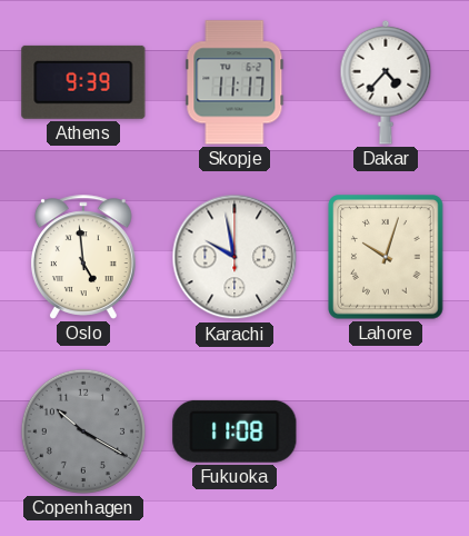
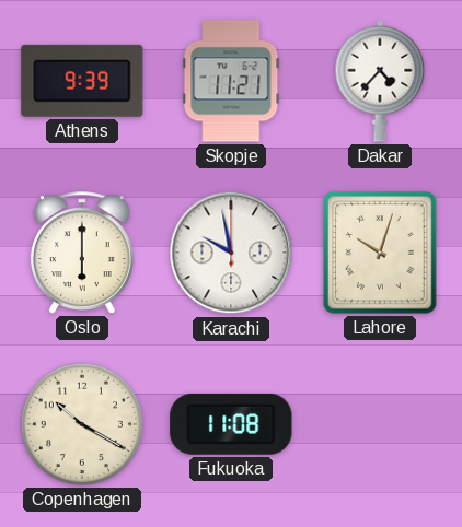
Skopje: 11:17 -> 11:21 (231, 81)
Oslo: 4:59 -> 6:00 (82, 253)
Copenhagen dial: grey -> cream (82, 424)
